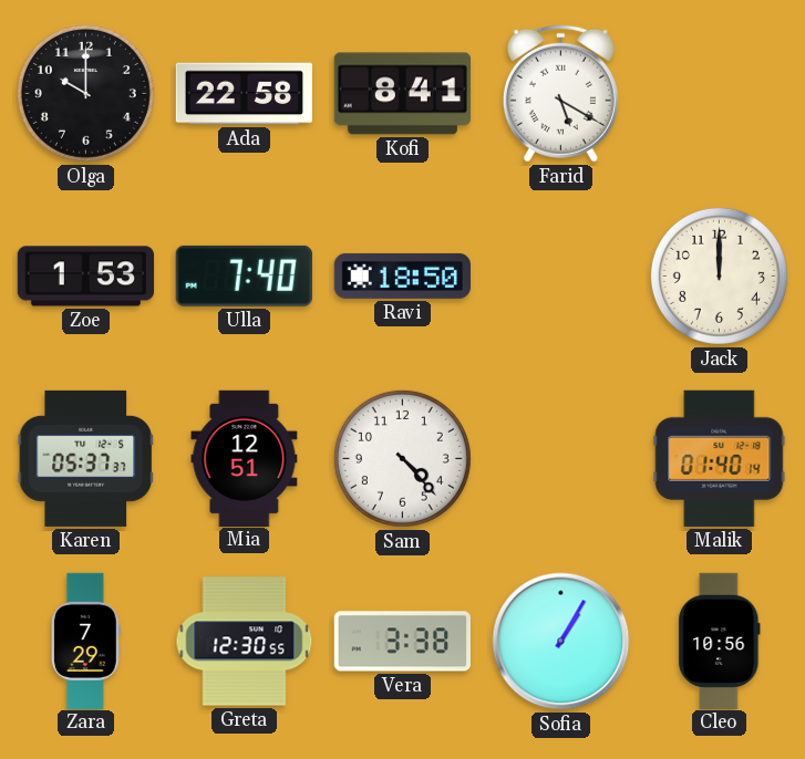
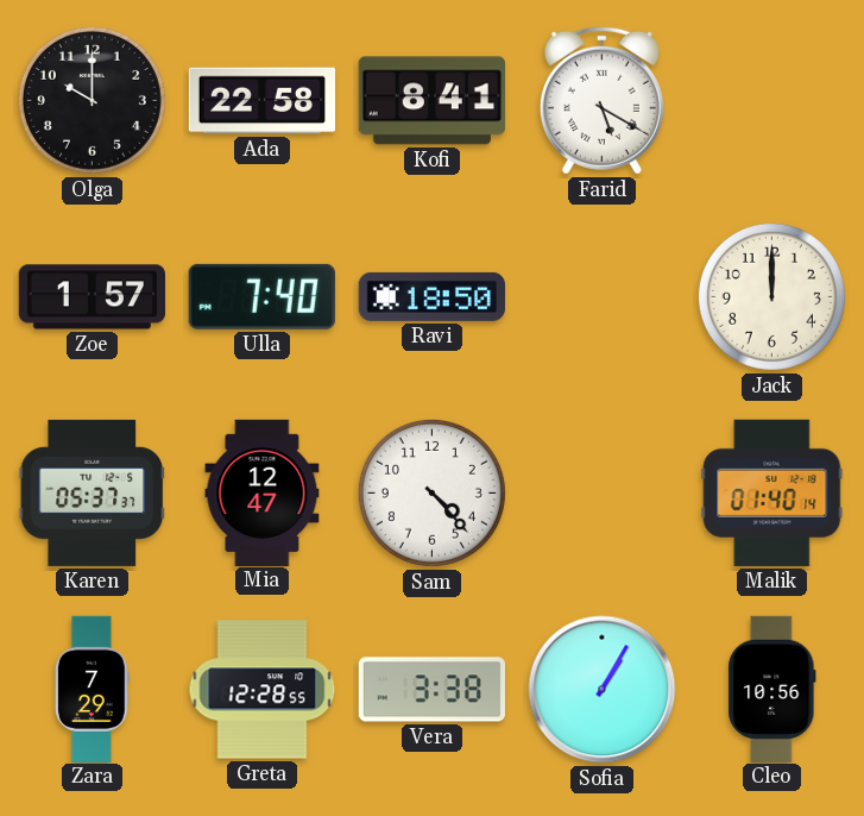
Zoe: 1:53 -> 1:57 (92, 297)
Mia: 12:51 -> 12:47 (263, 492)
Greta: 12:30 -> 12:28 (263, 690)
